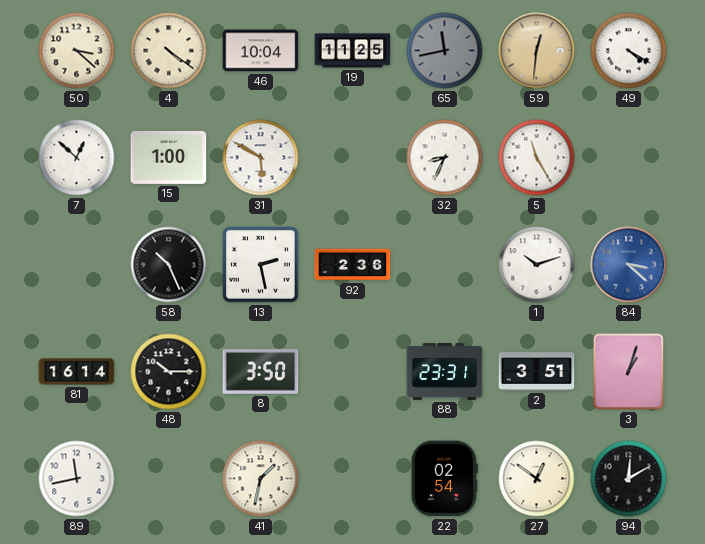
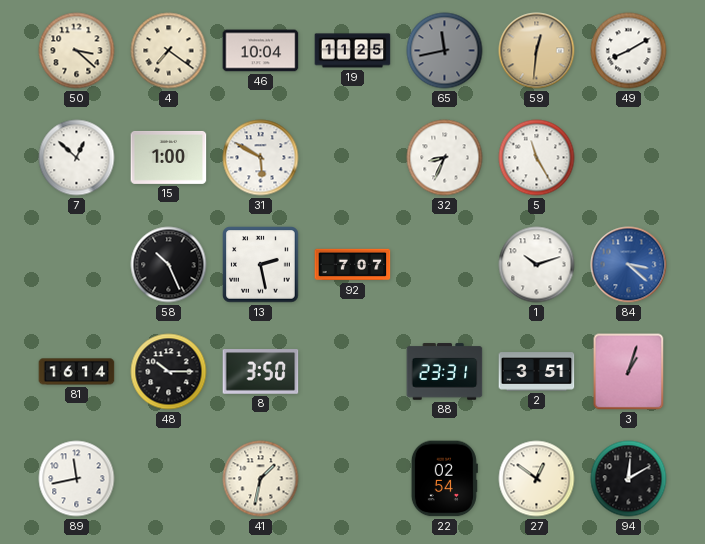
4: 4:21 -> 7:21 (169, 51)
49: 4:20 -> 8:10 (629, 51)
92: 2:36 -> 7:07 (353, 265)
